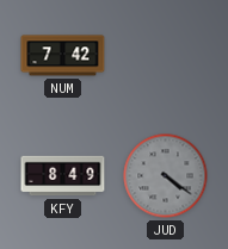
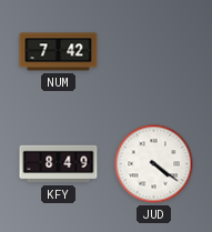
JUD dial: grey -> white (154, 164)
